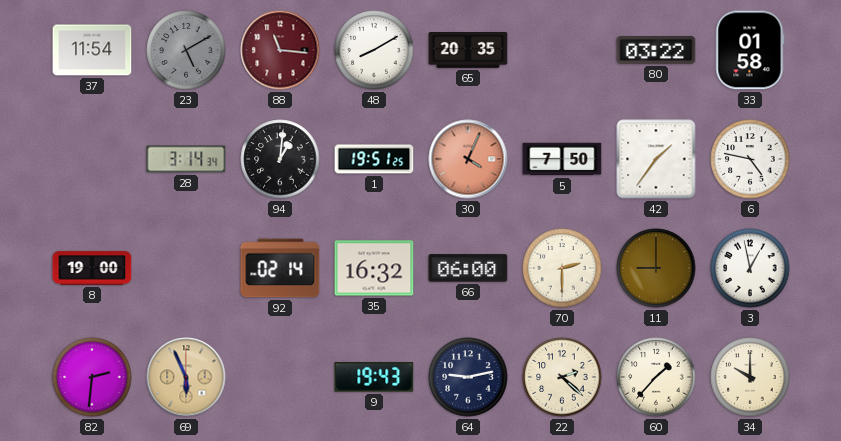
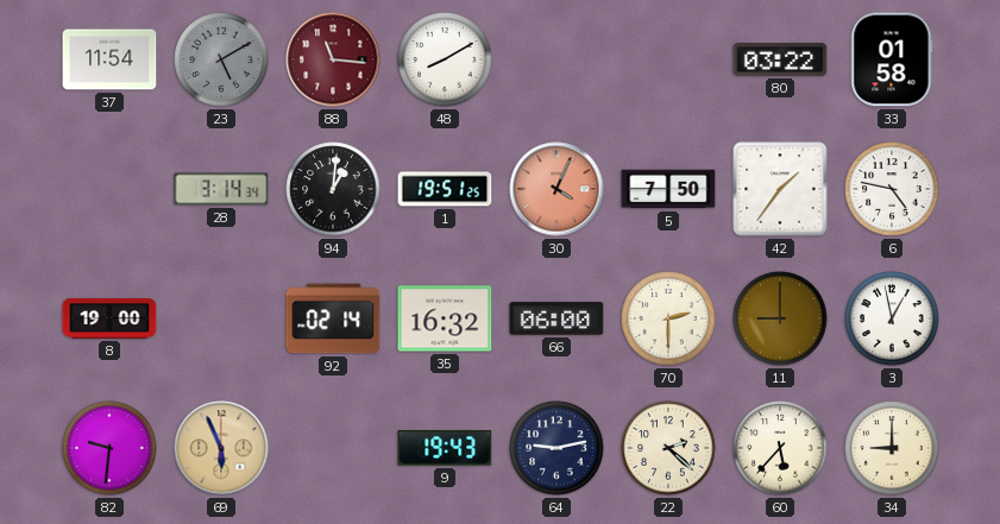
65: 20:35 -> none (468, 51)
82: 2:31 -> 9:31 (109, 448)
60: 1:37 -> 5:37 (780, 448)
34: 10:00 -> 9:00 (892, 448)
